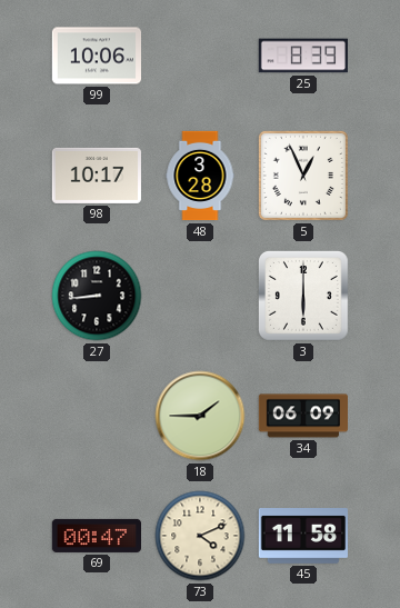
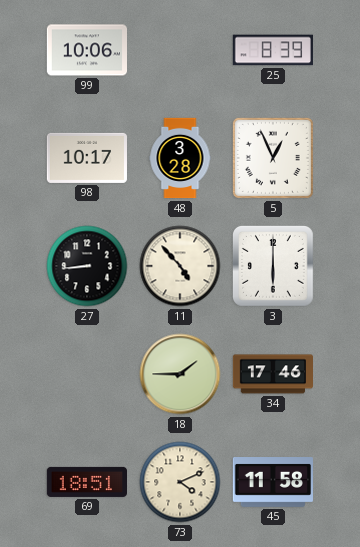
11: none -> 4:53 (180, 266)
34: 06:09 -> 17:46 (272, 374)
69: 00:47 -> 18:51 (86, 482)
